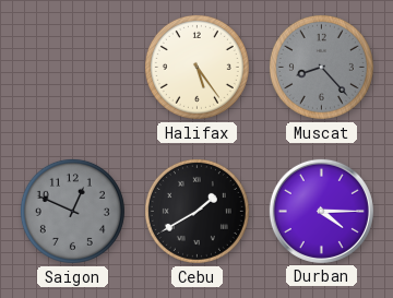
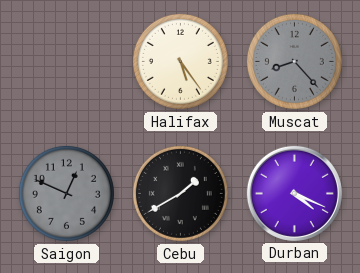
Durban: 4:15 -> 4:19 (294, 193)
